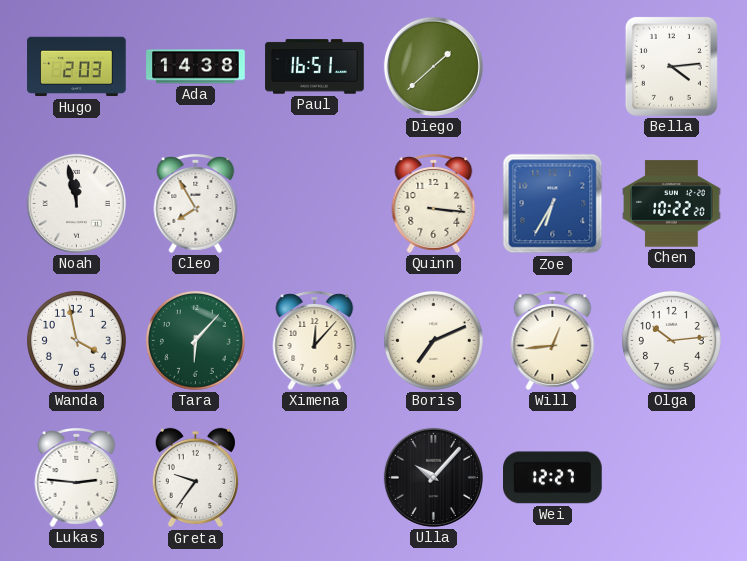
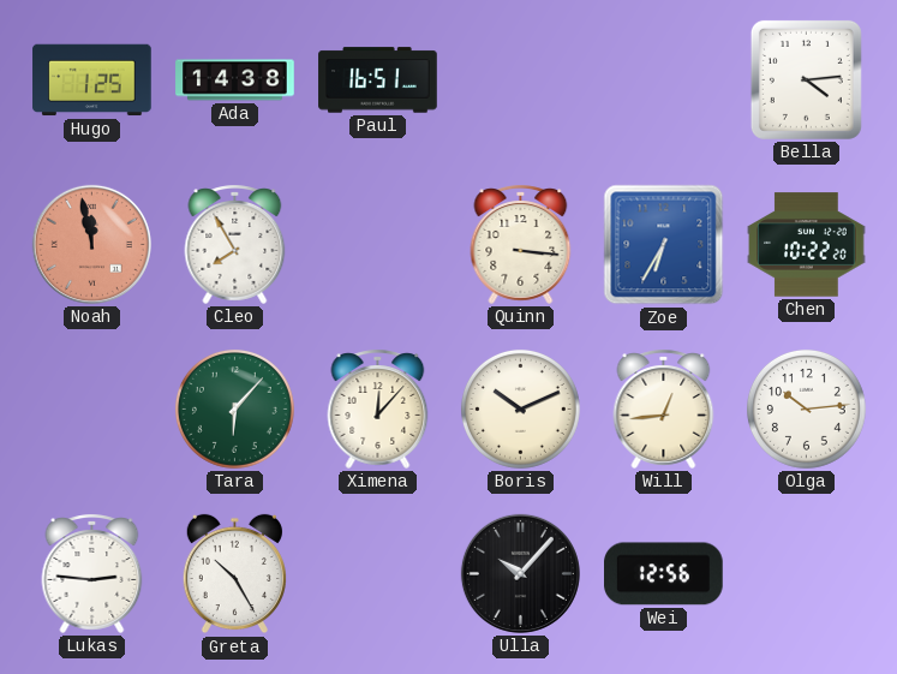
Hugo: 2:03 -> 1:25 (92, 80)
Diego: 1:38 -> none (433, 66)
Noah dial: white -> salmon (91, 244)
Wanda: 3:58 -> none (76, 340)
Boris: 7:11 -> 10:11 (520, 408)
Greta: 9:36 -> 10:25 (234, 574)
Wei: 12:27 -> 12:56 (664, 574)
